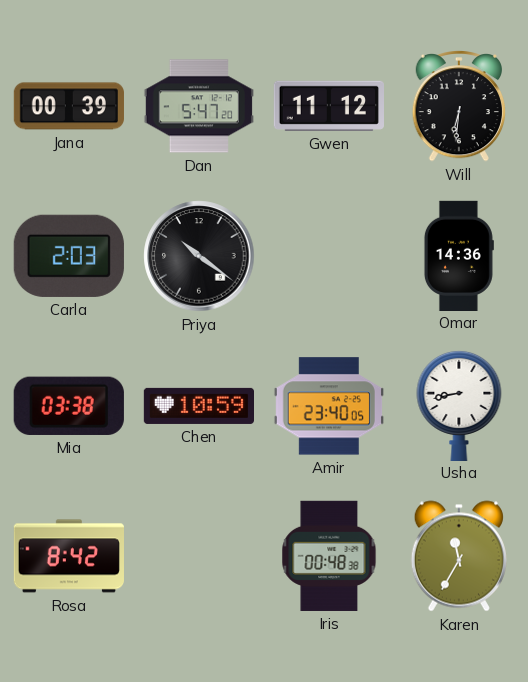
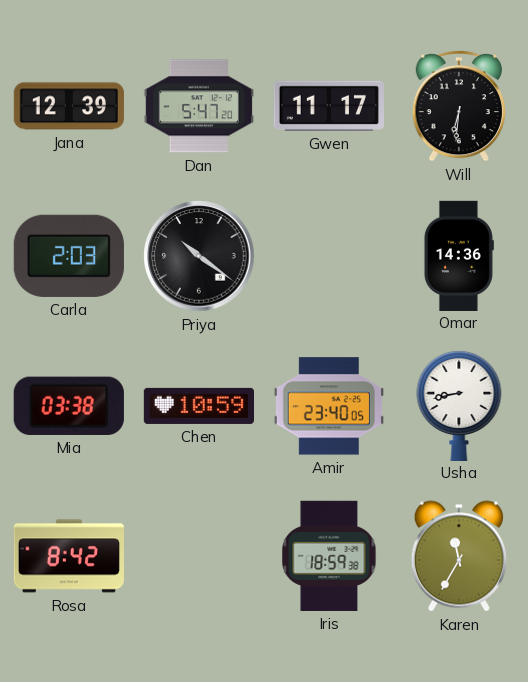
Jana: 00:39 -> 12:39 (69, 106)
Gwen: 11:12 -> 11:17 (328, 106)
Iris: 00:48 -> 18:59 (329, 556)
